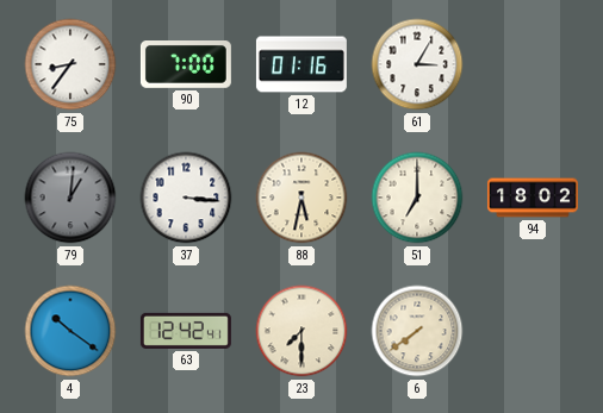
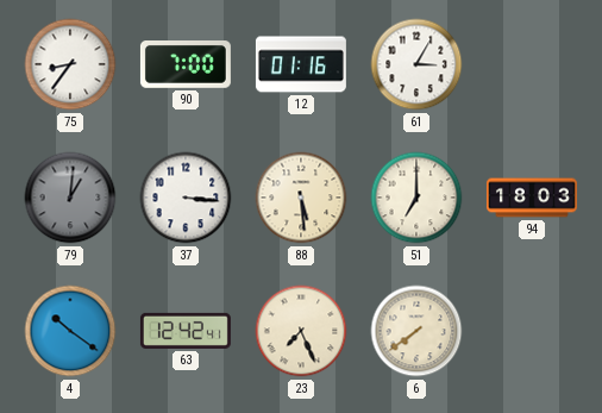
88: 5:32 -> 5:29 (301, 198)
94: 18:02 -> 18:03 (532, 198)
23: 7:30 -> 7:26 (301, 331)
